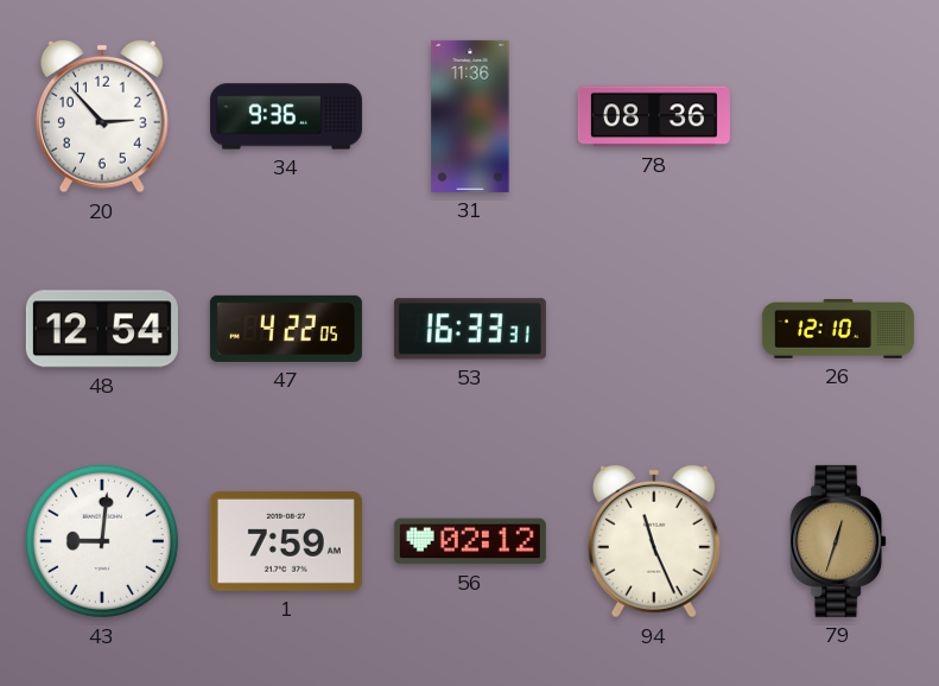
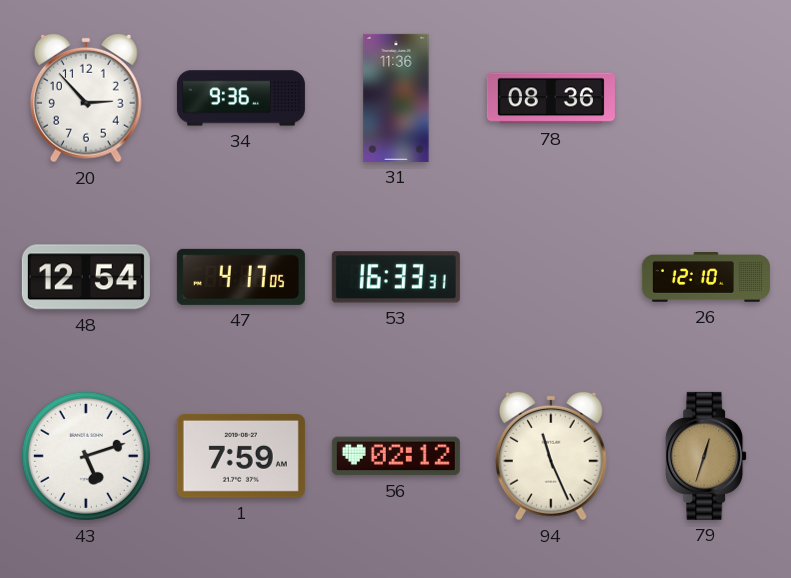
47: 4:22 -> 4:17 (241, 277)
43: 9:01 -> 5:12 (86, 456)
